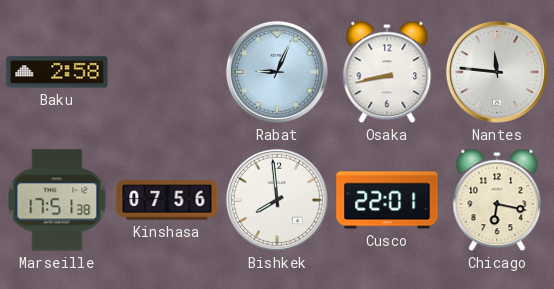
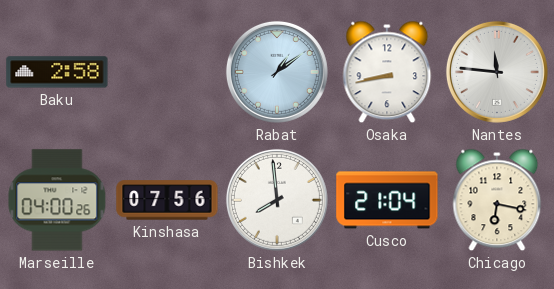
Rabat: 9:04 -> 1:09 (277, 72)
Marseille: 17:51 -> 04:00 (57, 200)
Cusco: 22:01 -> 21:04 (387, 200)
